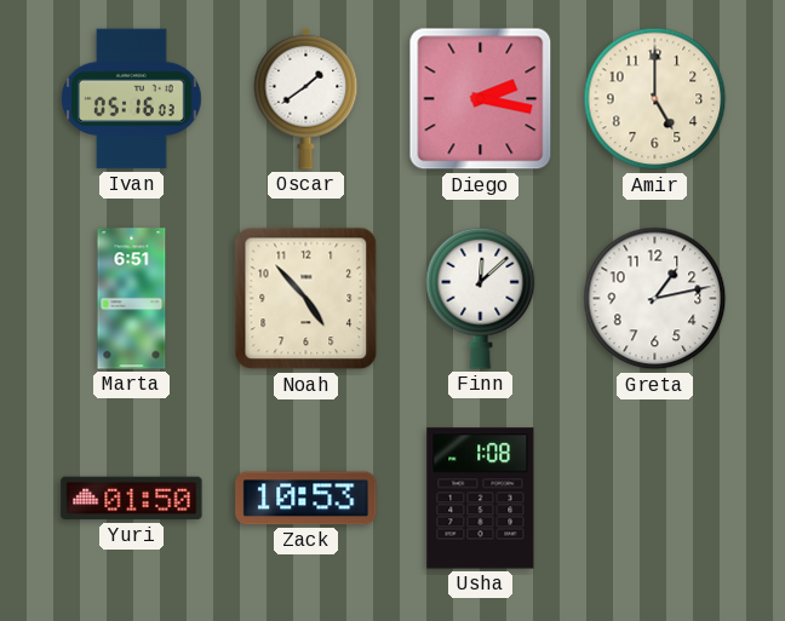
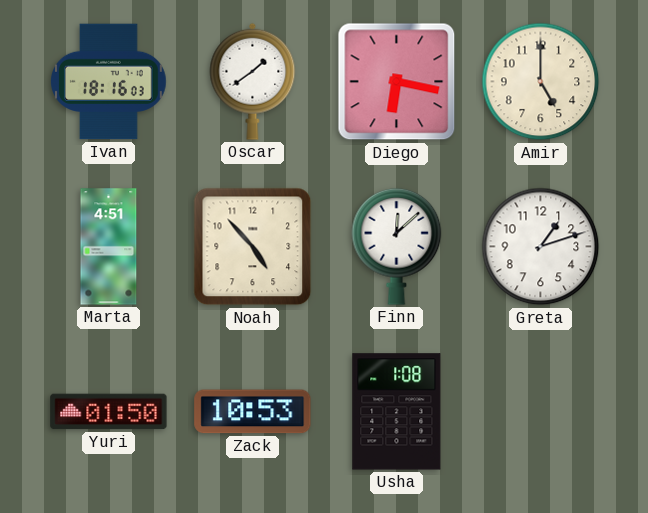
Ivan: 05:16 -> 18:16 (109, 82)
Diego: 2:17 -> 6:17 (397, 82)
Marta: 6:51 -> 4:51 (109, 247)
Greta: 1:13 -> 1:12 (541, 247)
